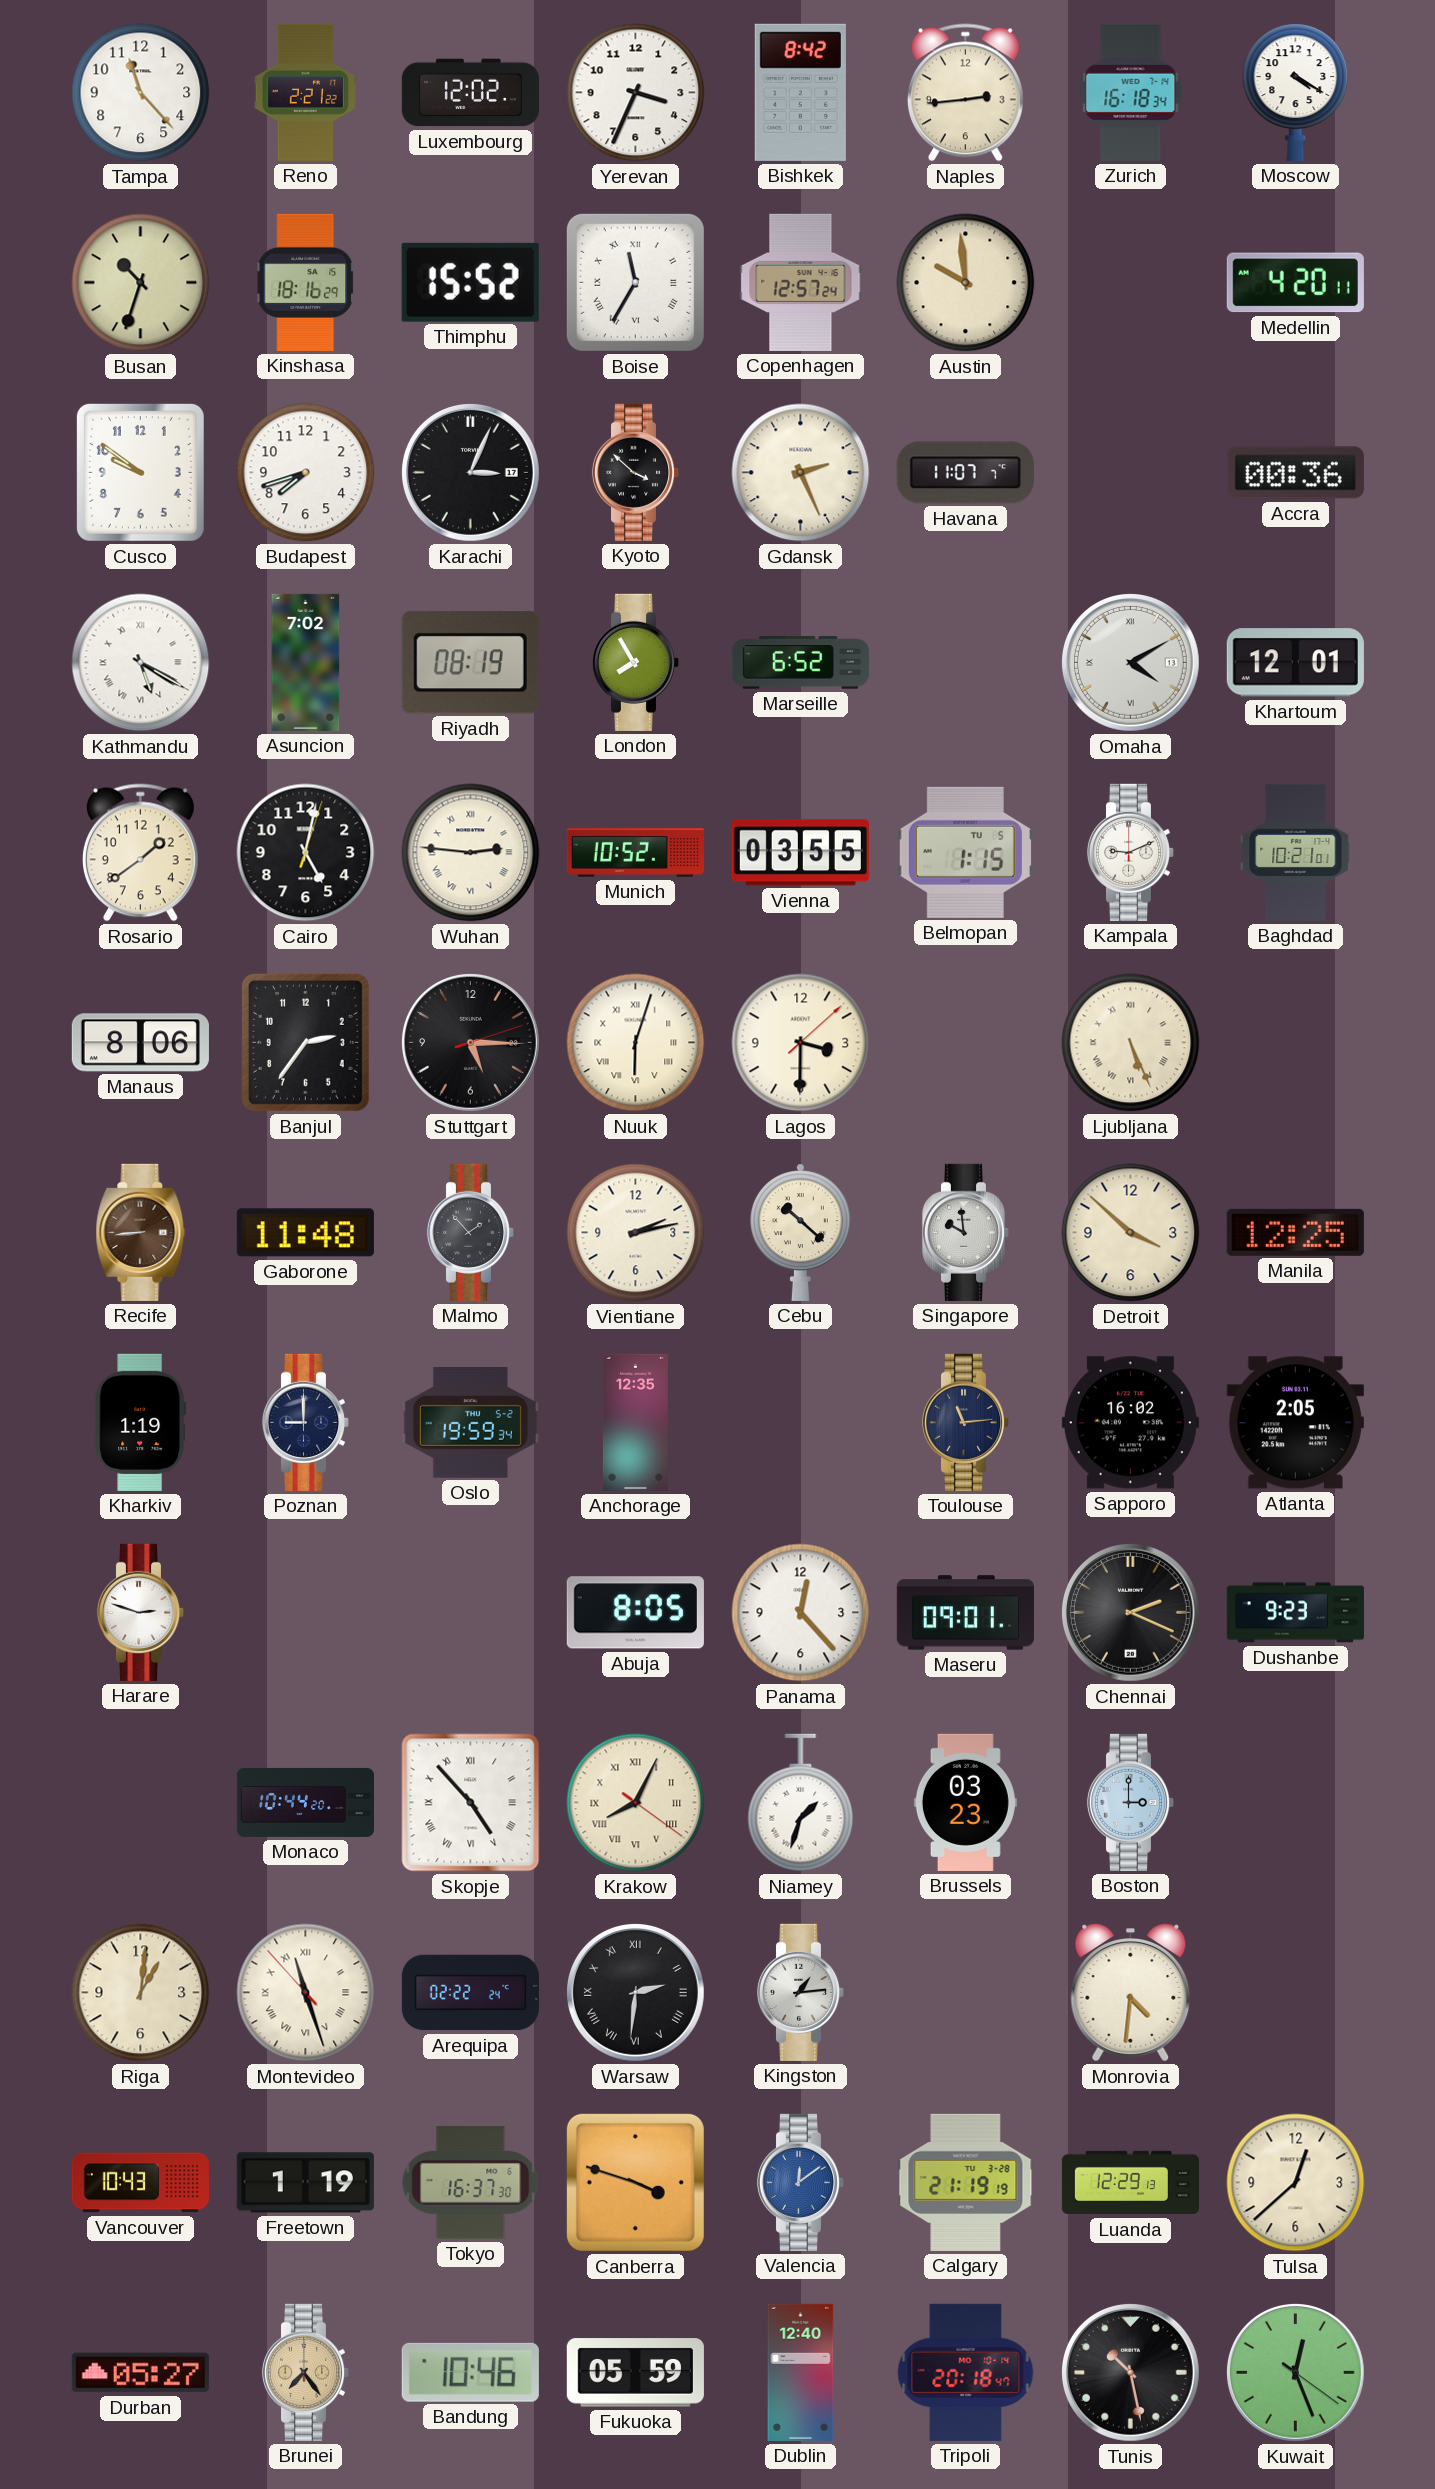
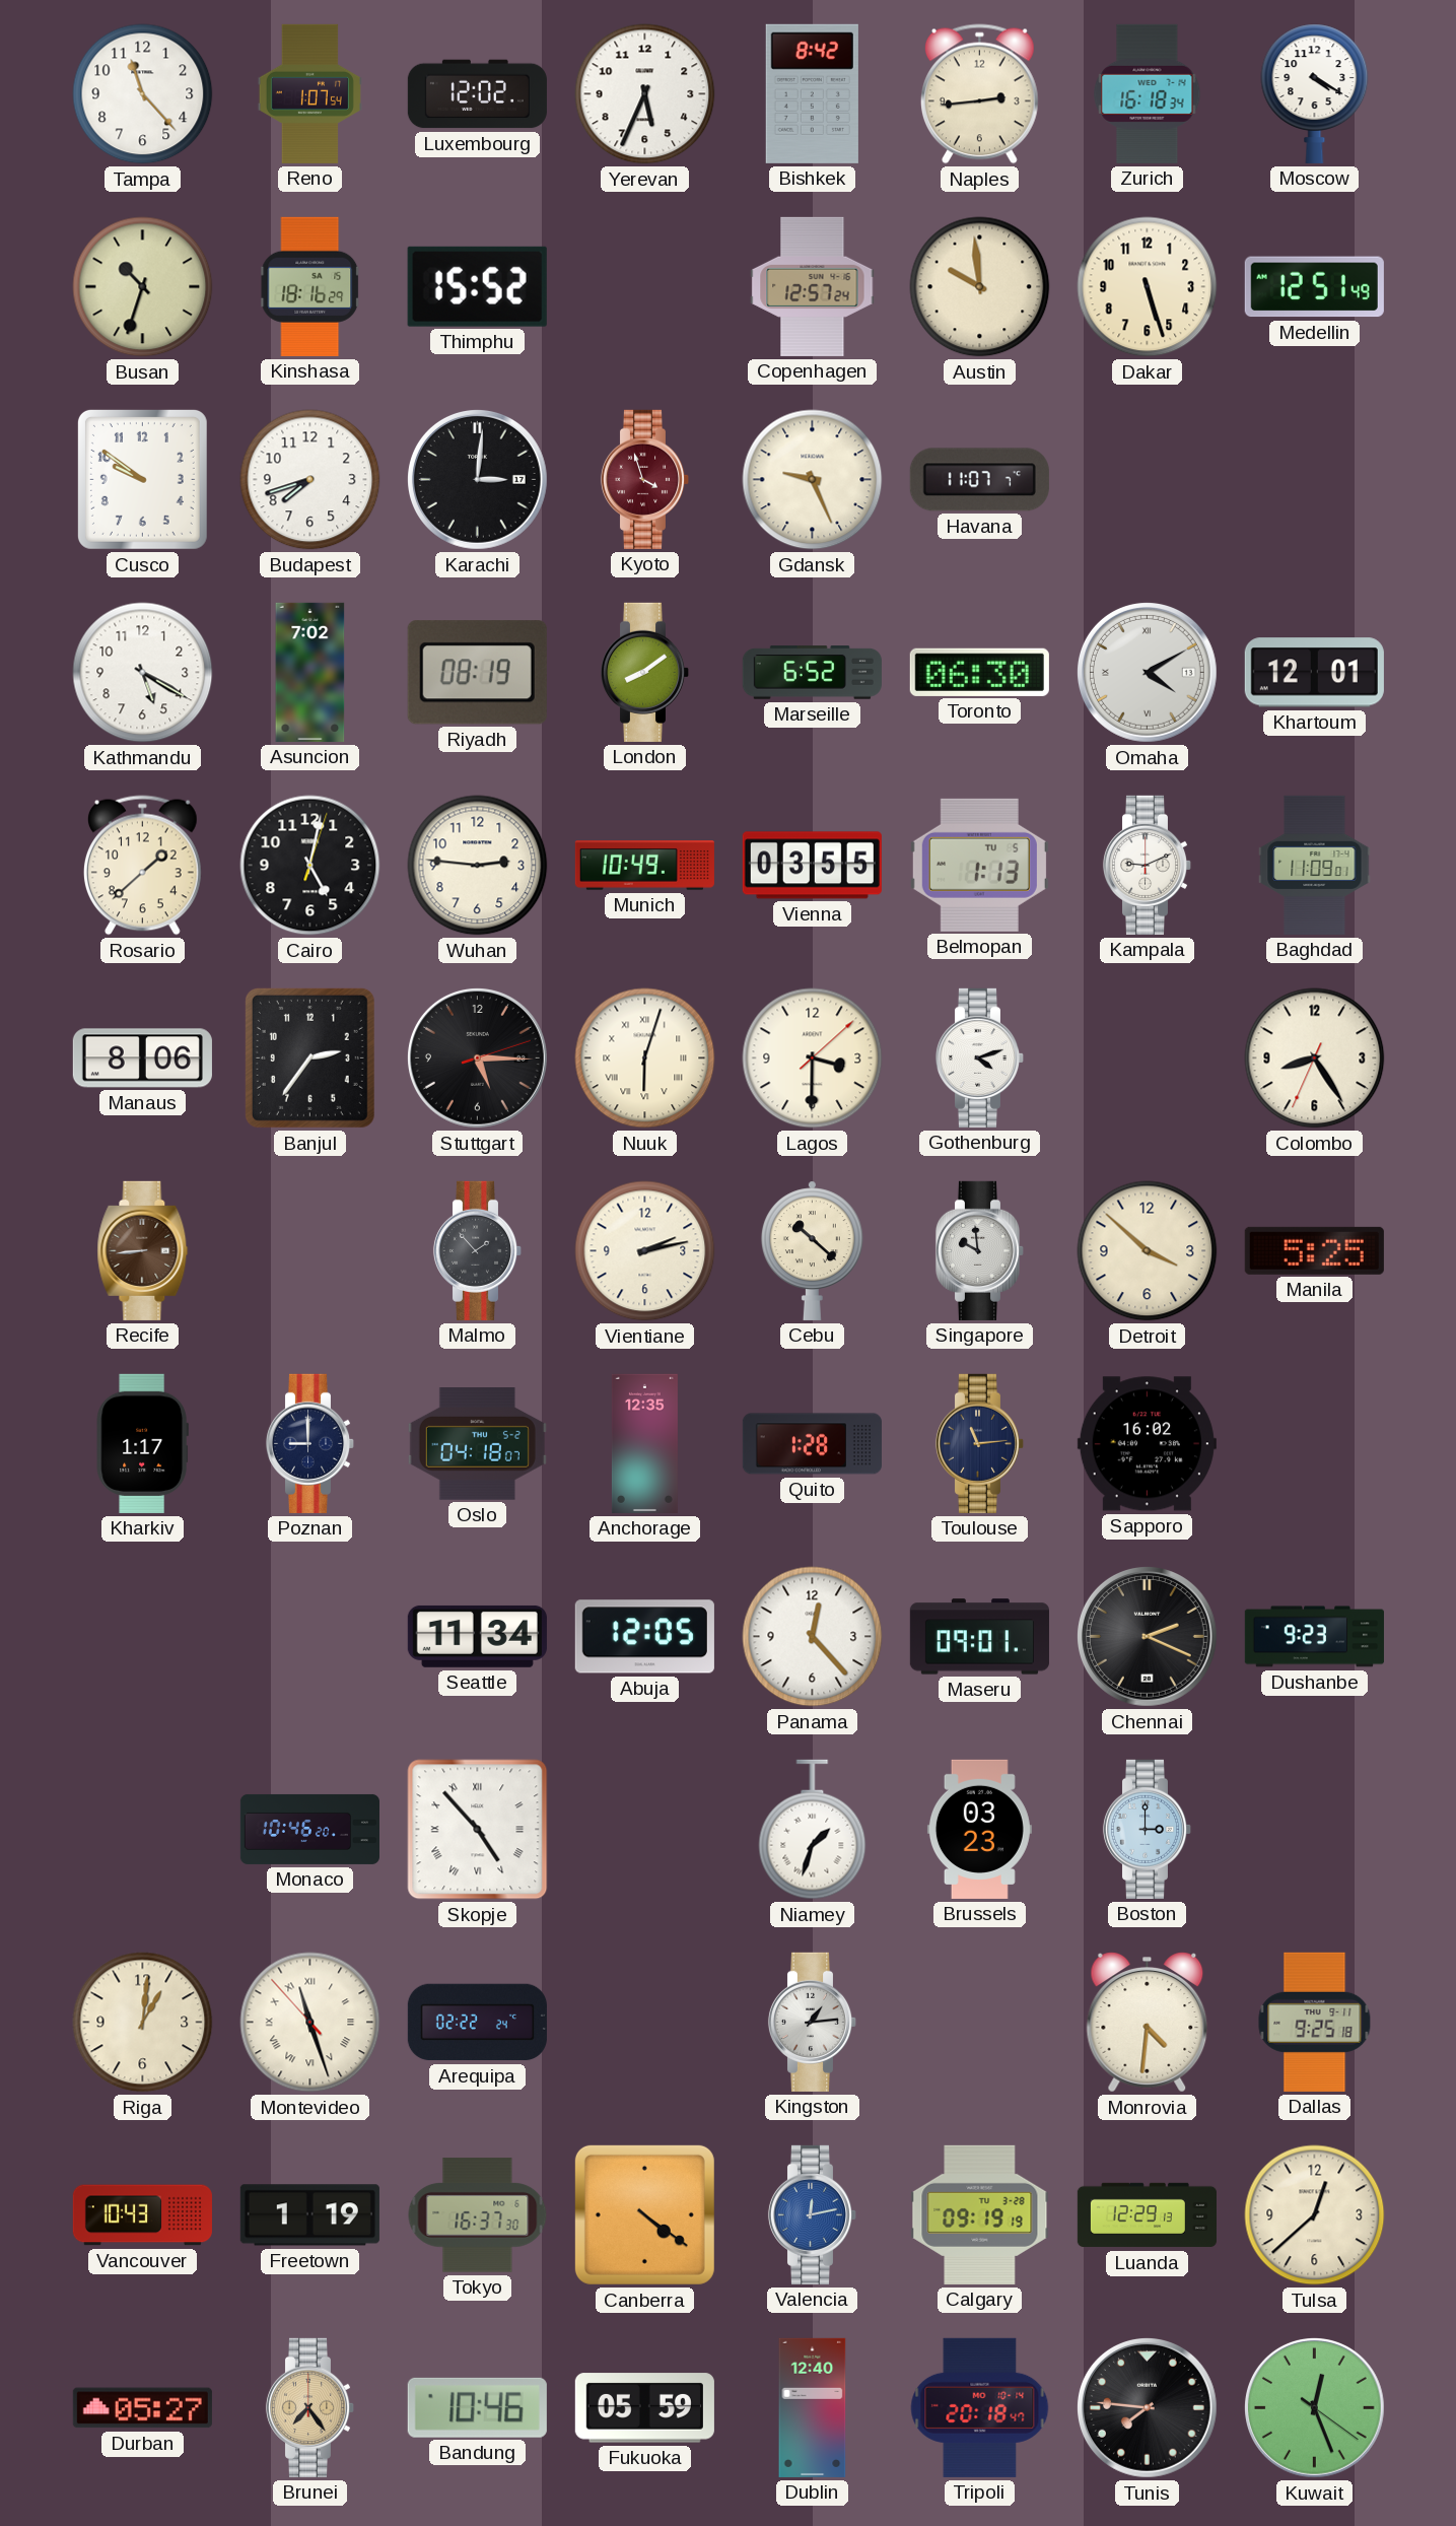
Reno: 2:21 -> 1:07 (309, 93)
Yerevan: 3:34 -> 5:34 (645, 94)
Boise: 11:35 -> none (635, 282)
Dakar: none -> 5:27 (1148, 287)
Medellin: 4:20 -> 12:51 (1314, 287)
Karachi: 3:04 -> 3:01 (477, 479)
Kyoto: 3:52 -> 3:57 (645, 479)
Kyoto dial: black -> burgundy (645, 479)
Gdansk: 2:26 -> 9:26 (813, 480)
Accra: 00:36 -> none (1295, 473)
Kathmandu numerals: Roman -> Arabic (143, 673)
London: 7:55 -> 8:09 (645, 672)
Toronto: none -> 06:30 (979, 672)
Rosario: 1:39 -> 1:38 (142, 866)
Wuhan numerals: Roman -> Arabic (478, 866)
Munich: 10:52 -> 10:49 (644, 866)
Belmopan: 1:15 -> 1:13 (979, 865)
Baghdad: 10:21 -> 11:09 (1315, 865)
Gothenburg: none -> 4:12 (980, 1057)
Ljubljana: 5:26 -> none (1131, 1043)
Colombo: none -> 8:24 (1315, 1059)
Gaborone: 11:48 -> none (305, 1233)
Manila: 12:25 -> 5:25 (1314, 1250)
Kharkiv: 1:19 -> 1:17 (142, 1443)
Oslo: 19:59 -> 04:18 (477, 1444)
Quito: none -> 1:28 (812, 1444)
Atlanta: 2:05 -> none (1295, 1423)
Harare: 2:48 -> none (141, 1612)
Seattle: none -> 11:34 (477, 1636)
Abuja: 8:05 -> 12:05 (644, 1637)
Monaco: 10:44 -> 10:46 (309, 1829)
Krakow: 8:04 -> none (636, 1803)
Warsaw: 2:31 -> none (635, 1992)
Dallas: none -> 9:25 (1315, 2022)
Canberra: 3:48 -> 4:21 (644, 2214)
Valencia: 12:09 -> 12:13 (813, 2214)
Calgary: 21:19 -> 09:19 (980, 2214)
Tunis: 10:28 -> 7:46 (1147, 2407)
